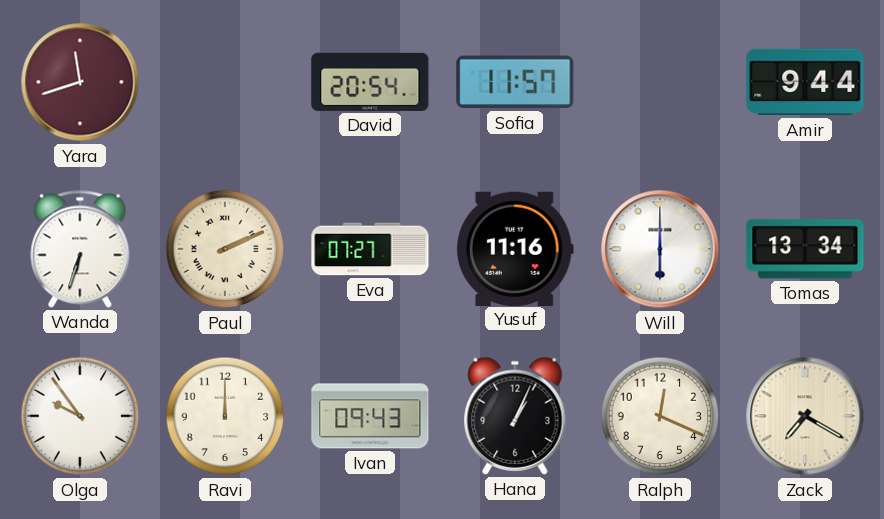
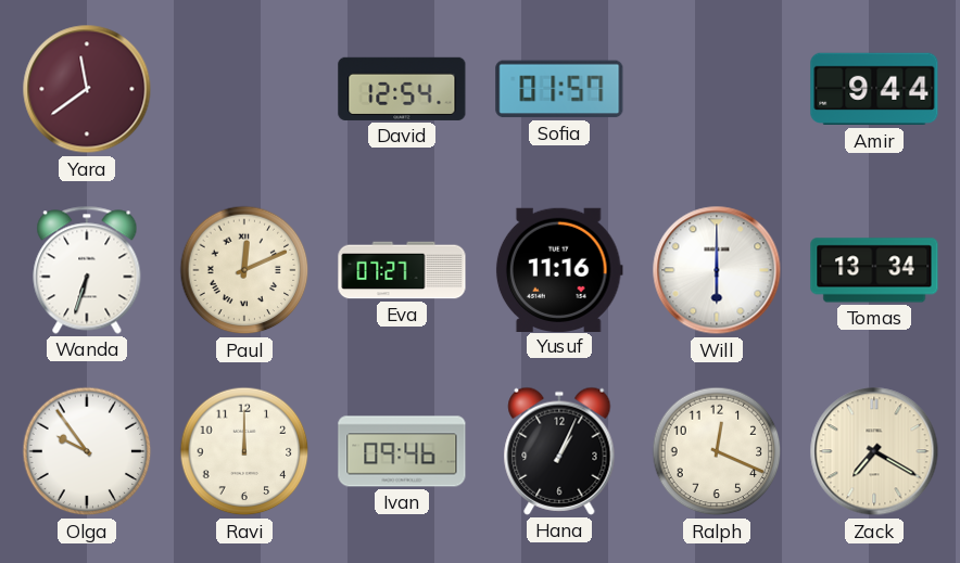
Yara: 11:42 -> 11:39 (87, 89)
David: 20:54 -> 12:54 (402, 89)
Sofia: 11:57 -> 01:57 (559, 89)
Paul: 2:11 -> 12:11 (244, 270)
Ivan: 09:43 -> 09:46 (402, 451)
